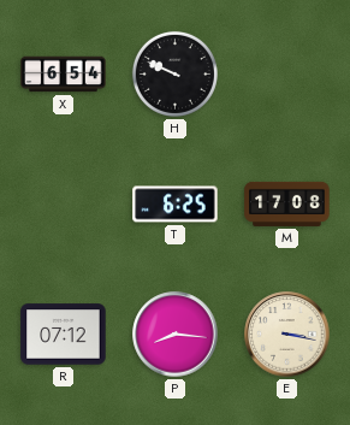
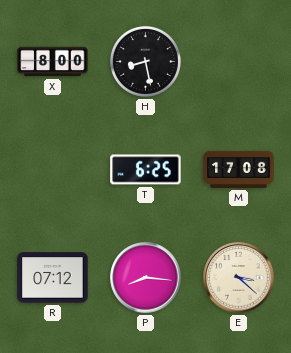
X: 6:54 -> 8:00 (53, 62)
H: 9:49 -> 8:28 (145, 61)
E: 3:17 -> 3:22 (239, 278)
